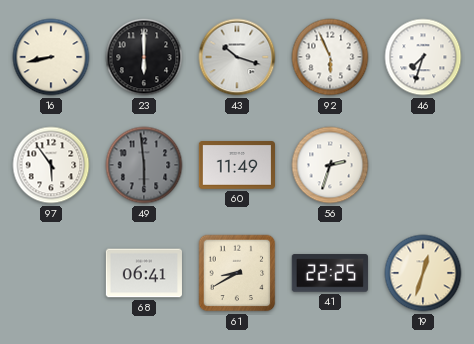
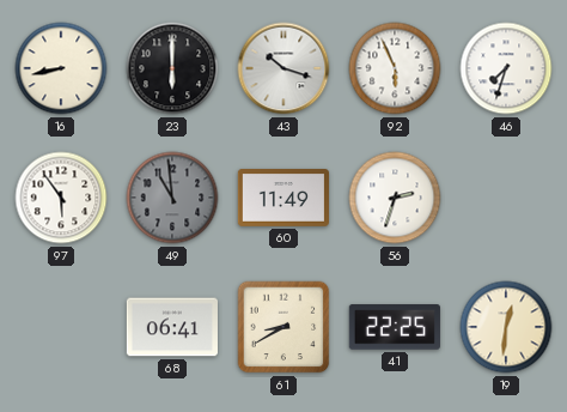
49: 5:59 -> 10:59 (172, 198)
19: 12:33 -> 12:31 (506, 327)
